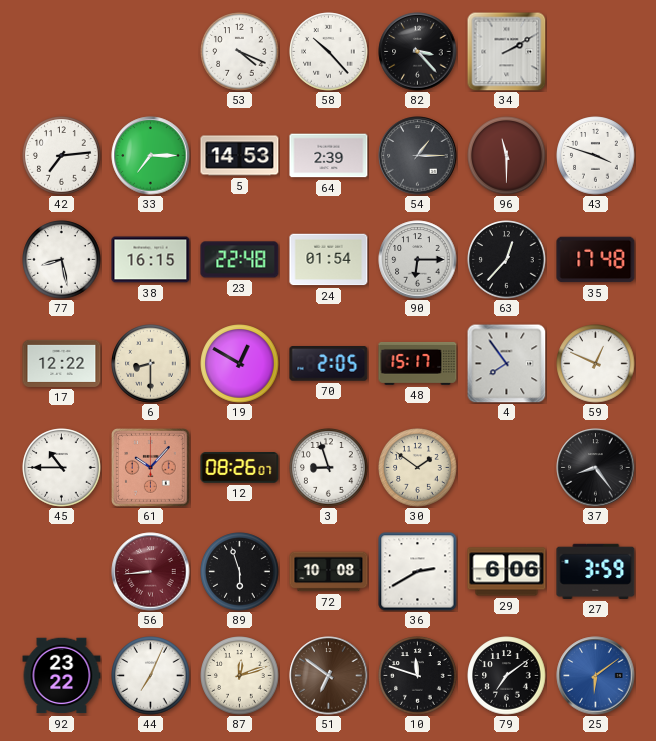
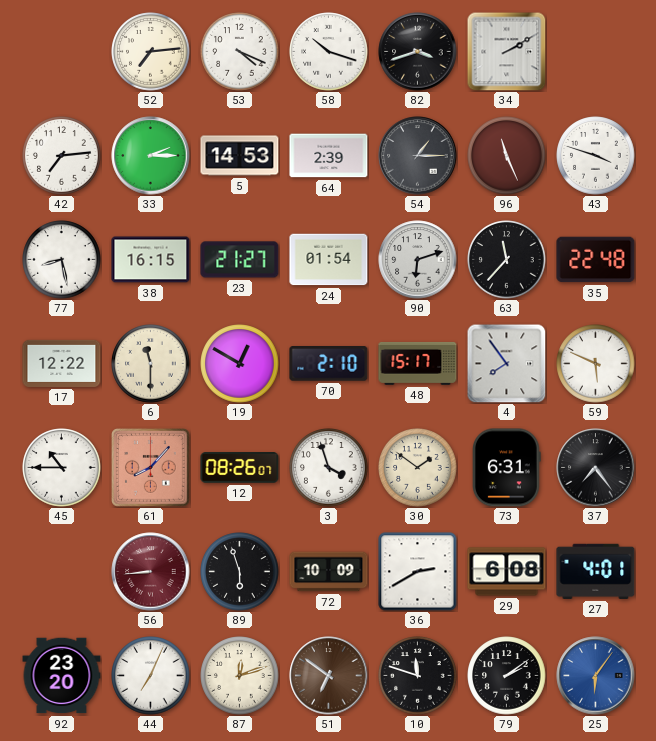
52: none -> 7:14 (151, 52)
58: 10:23 -> 10:18 (329, 52)
82: 3:23 -> 3:42 (418, 52)
33: 7:15 -> 2:15 (151, 156)
96: 11:30 -> 11:26 (507, 156)
23: 22:48 -> 21:27 (240, 260)
90: 6:15 -> 6:12 (418, 260)
63: 12:37 -> 11:37 (507, 260)
35: 17:48 -> 22:48 (596, 260)
6: 8:30 -> 11:30 (151, 364)
70: 2:05 -> 2:10 (329, 364)
59: 12:49 -> 5:49 (596, 364)
61: 10:07 -> 8:07 (151, 468)
3: 8:57 -> 3:57 (329, 468)
73: none -> 6:31 (507, 468)
37: 8:24 -> 7:24 (596, 468)
72: 10:08 -> 10:09 (329, 572)
29: 6:06 -> 6:08 (507, 572)
27: 3:59 -> 4:01 (596, 571)
92: 23:22 -> 23:20 (62, 676)
79: 7:09 -> 2:09 (507, 676)
25: 6:09 -> 6:06 (596, 676)
